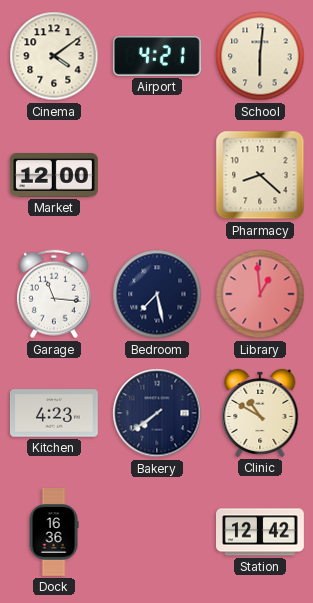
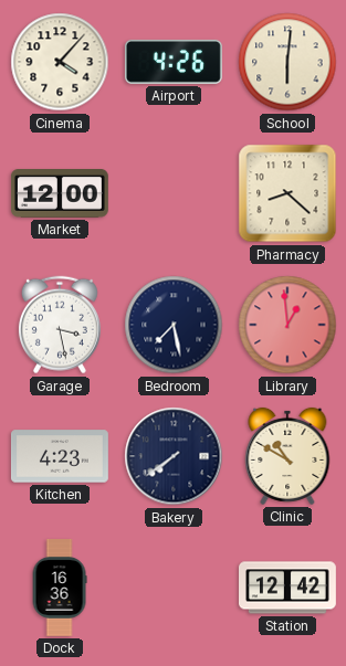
Cinema: 4:09 -> 4:07 (60, 62)
Airport: 4:21 -> 4:26 (174, 62)
Garage: 11:16 -> 3:28 (60, 325)
